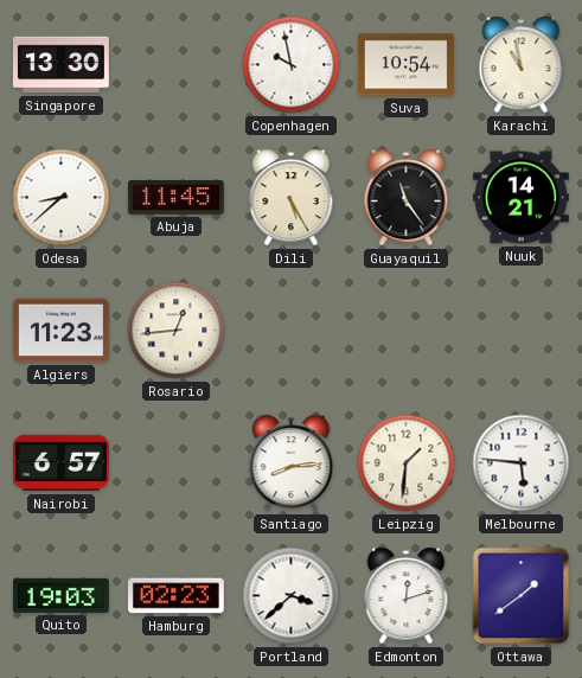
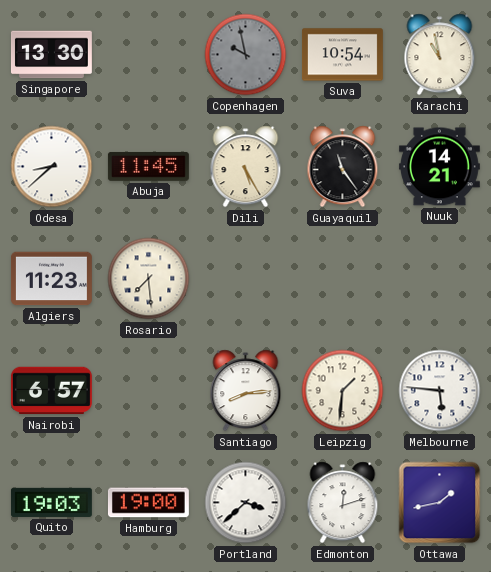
Copenhagen dial: white -> grey (246, 55)
Rosario: 12:44 -> 7:29 (149, 279)
Hamburg: 02:23 -> 19:00 (148, 503)
Ottawa: 1:39 -> 1:43 (440, 503)
